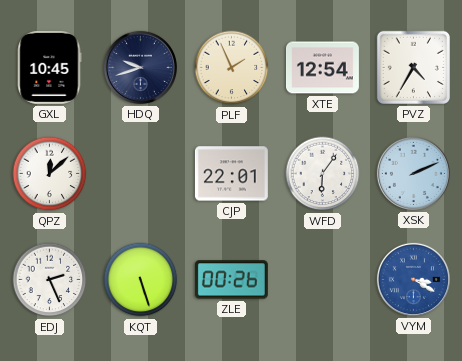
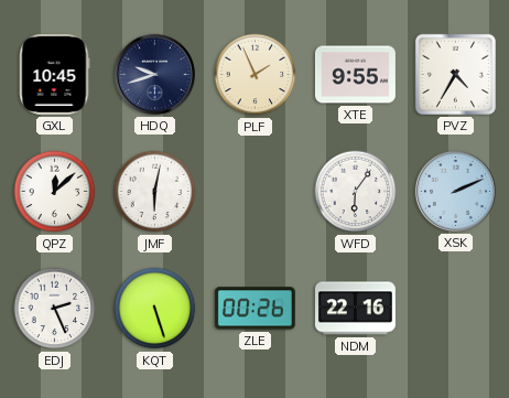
XTE: 12:54 -> 9:55 (355, 75)
JMF: none -> 6:02 (155, 192)
CJP: 22:01 -> none (231, 174)
NDM: none -> 22:16 (355, 309)
VYM: 3:20 -> none (413, 279)
